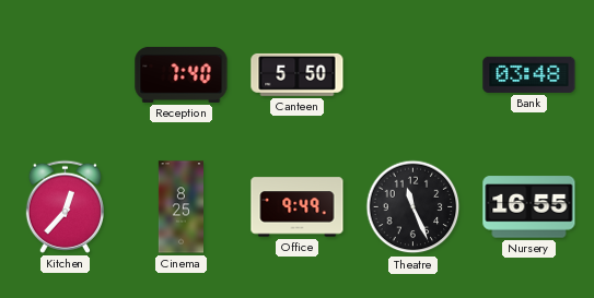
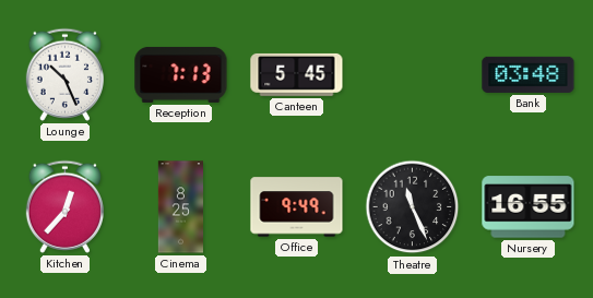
Lounge: none -> 10:26 (64, 74)
Reception: 7:40 -> 7:13 (181, 74)
Canteen: 5:50 -> 5:45 (297, 74)
